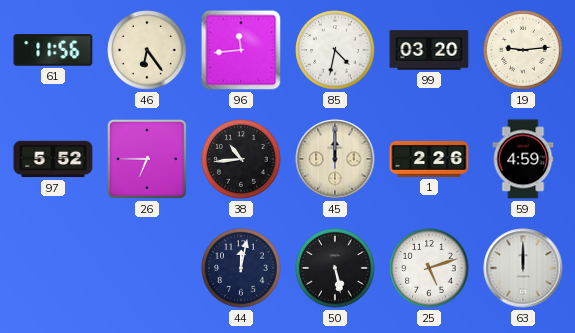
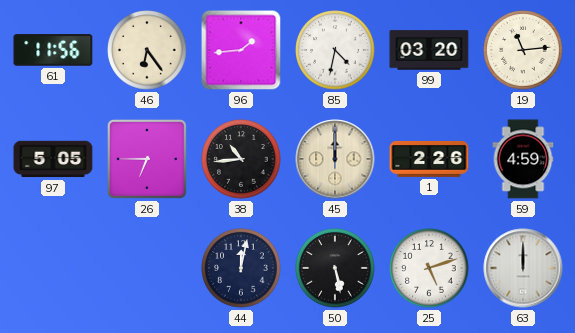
96: 11:44 -> 1:44 (241, 50)
19: 9:14 -> 11:14 (523, 50)
97: 5:52 -> 5:05 (53, 159)
